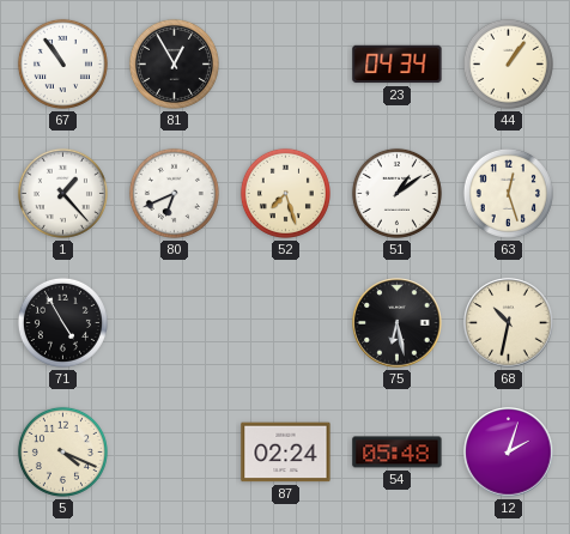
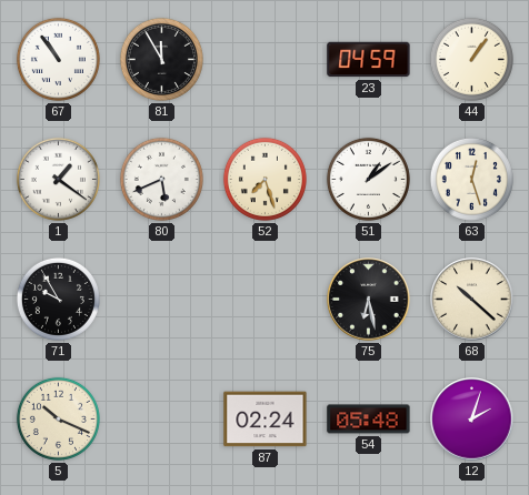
81: 12:55 -> 11:55 (161, 59)
23: 04:34 -> 04:59 (369, 60)
1: 1:23 -> 1:21 (58, 179)
80: 6:41 -> 5:41 (161, 179)
71: 4:55 -> 9:55 (58, 299)
68: 10:32 -> 10:22 (472, 300)
5: 4:19 -> 10:19 (58, 418)
